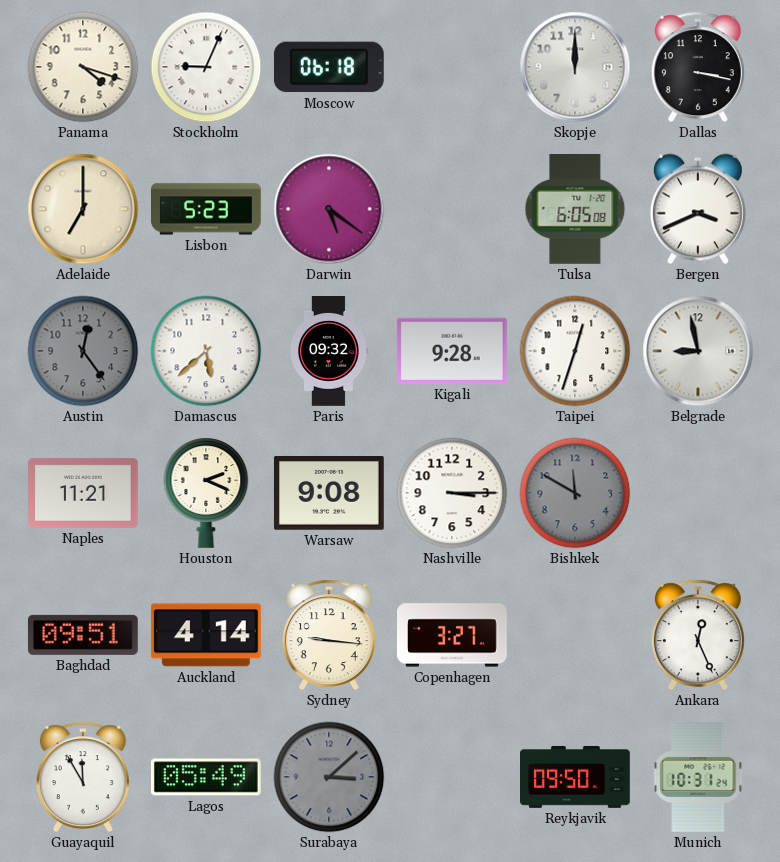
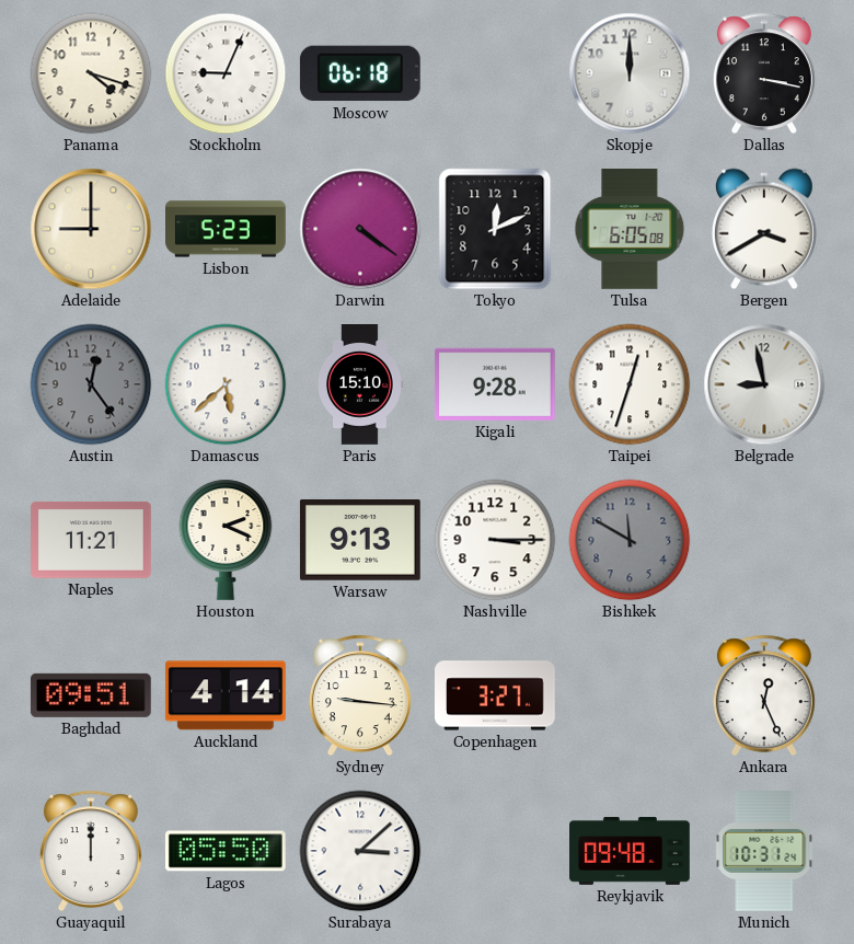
Adelaide: 7:00 -> 9:00 (91, 229)
Darwin: 5:21 -> 4:21 (360, 229)
Tokyo: none -> 12:11 (495, 229)
Bergen: 3:41 -> 3:40 (764, 229)
Paris: 09:32 -> 15:10 (360, 385)
Warsaw: 9:08 -> 9:13 (360, 541)
Guayaquil: 11:55 -> 12:00 (91, 851)
Lagos: 05:49 -> 05:50 (226, 851)
Surabaya dial: grey -> white (360, 851)
Reykjavik: 09:50 -> 09:48 (631, 851)
